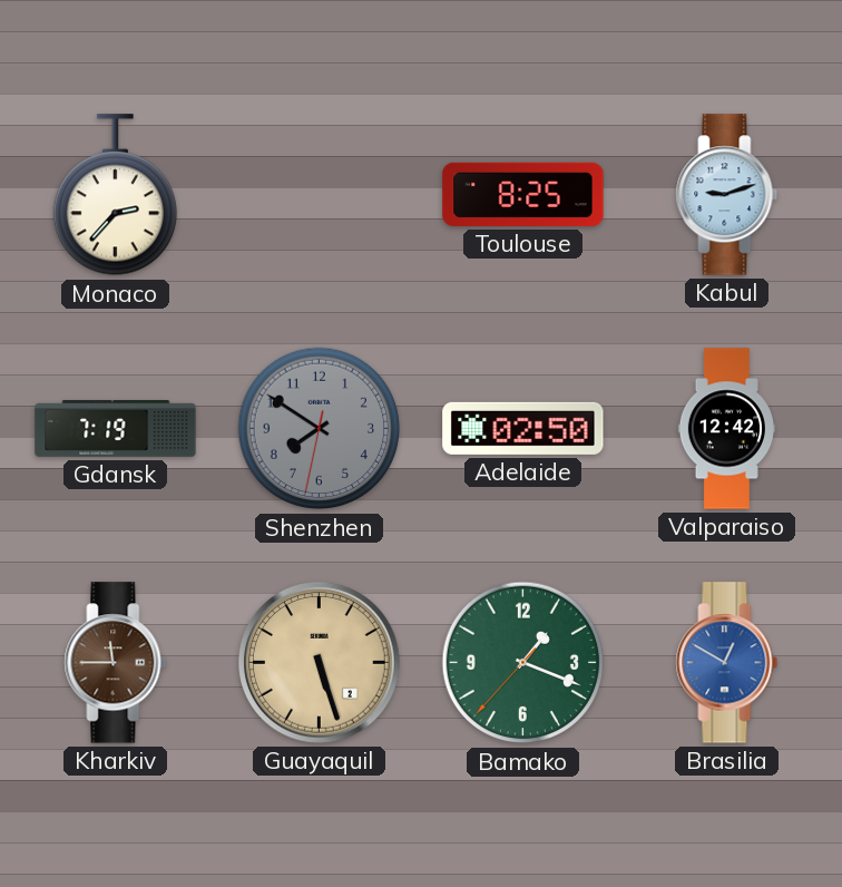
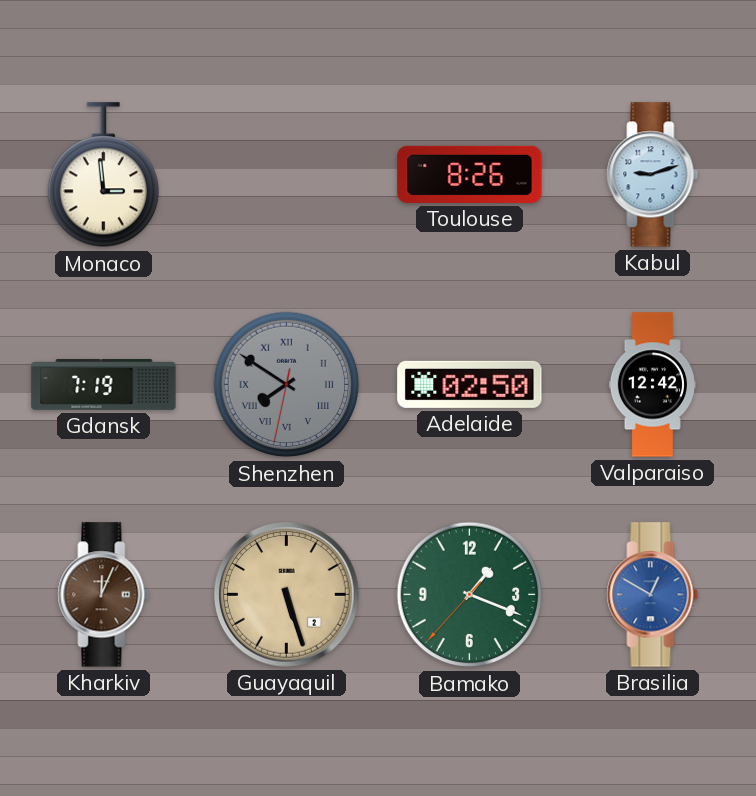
Monaco: 2:37 -> 2:59 (103, 175)
Toulouse: 8:25 -> 8:26 (470, 174)
Shenzhen numerals: Arabic -> Roman (287, 385)
Kharkiv: 11:45 -> 12:04 (104, 595)
